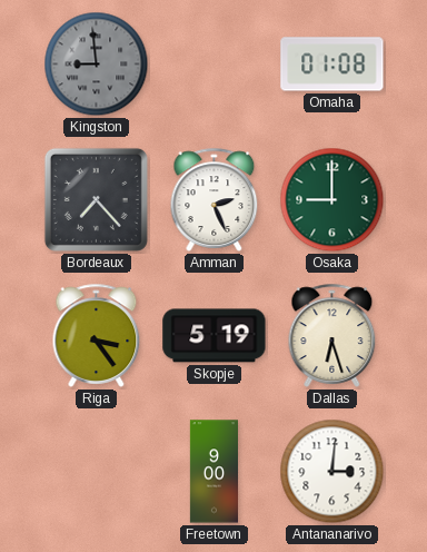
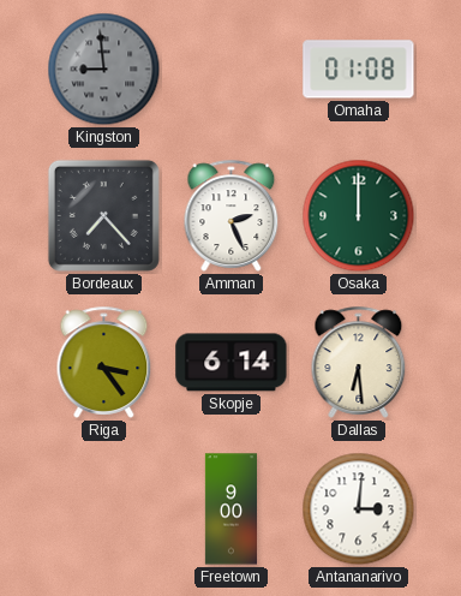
Osaka: 9:00 -> 12:00 (359, 216)
Skopje: 5:19 -> 6:14 (232, 363)
Dallas: 6:27 -> 6:29 (359, 362)
